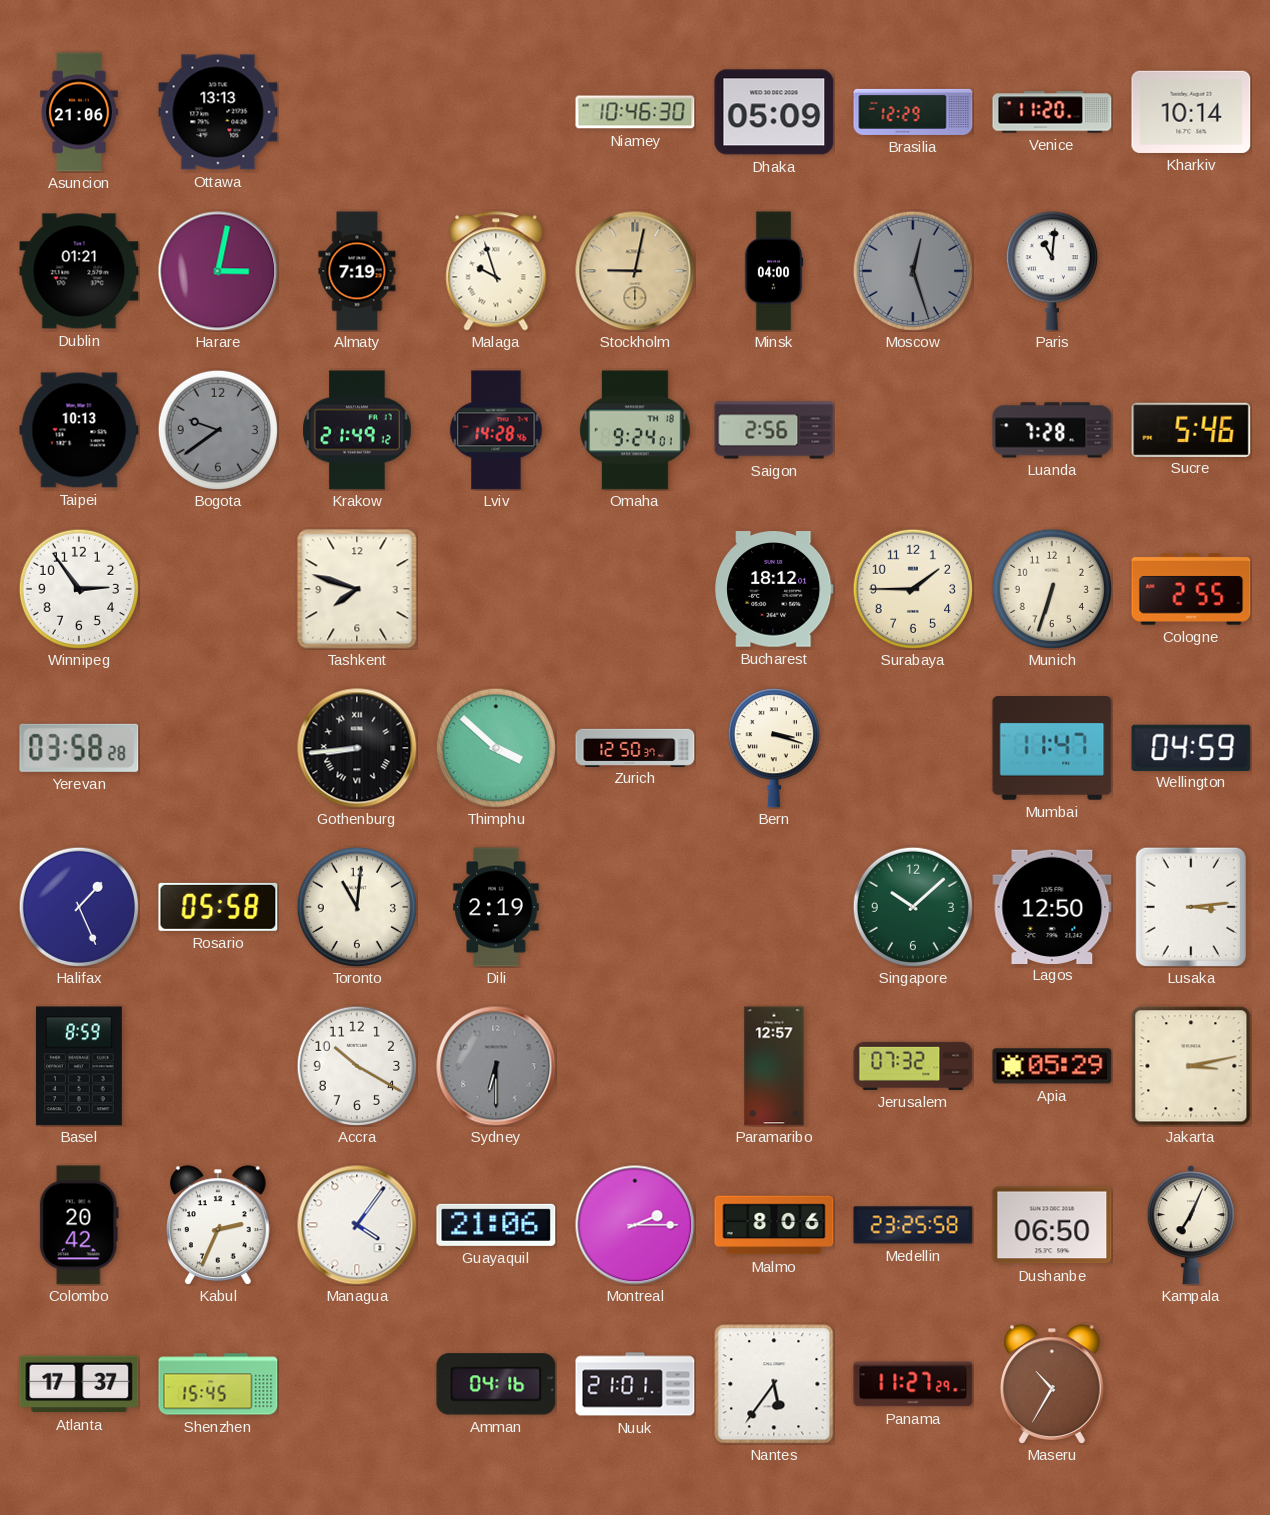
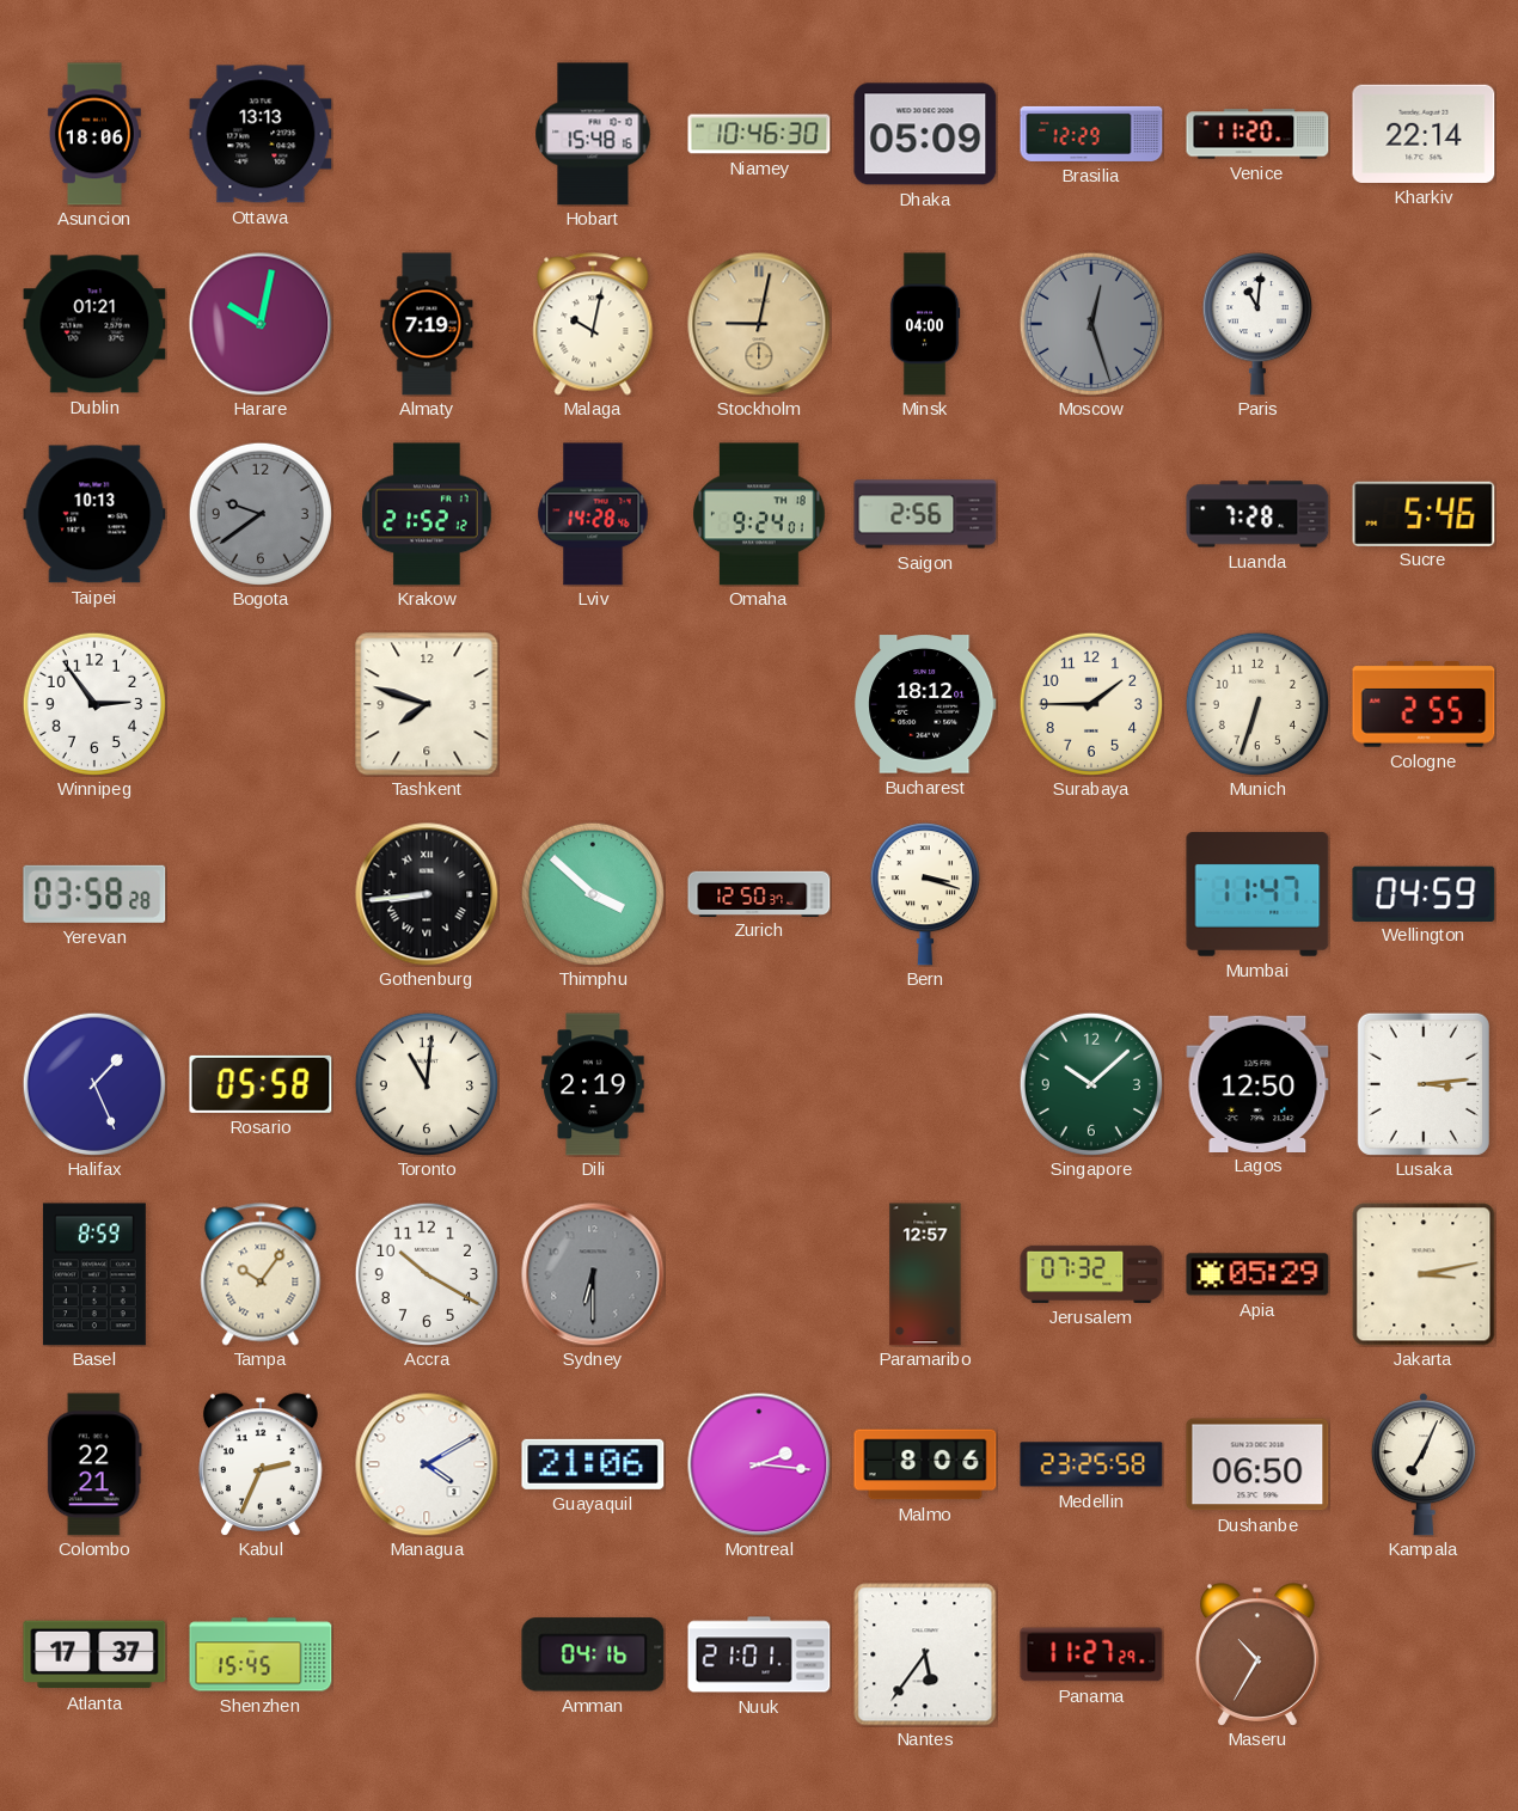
Asuncion: 21:06 -> 18:06 (94, 134)
Hobart: none -> 15:48 (593, 134)
Kharkiv: 10:14 -> 22:14 (1424, 134)
Harare: 3:02 -> 10:02 (261, 324)
Malaga: 9:57 -> 10:02 (593, 324)
Krakow: 21:49 -> 21:52 (427, 514)
Tampa: none -> 10:06 (261, 1274)
Colombo: 20:42 -> 22:21 (94, 1464)
Managua: 4:06 -> 4:10 (427, 1464)
Montreal: 2:15 -> 2:16 (759, 1464)
